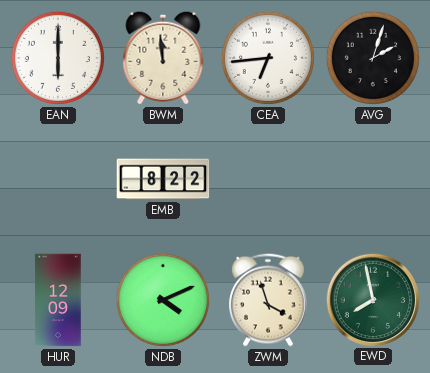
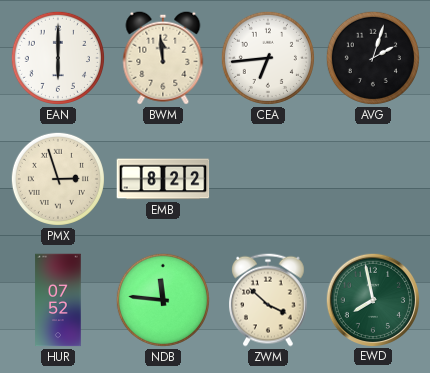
PMX: none -> 2:57 (58, 179)
HUR: 12:09 -> 07:52 (58, 300)
NDB: 4:11 -> 11:46 (163, 300)
ZWM: 3:57 -> 3:52 (269, 300)
